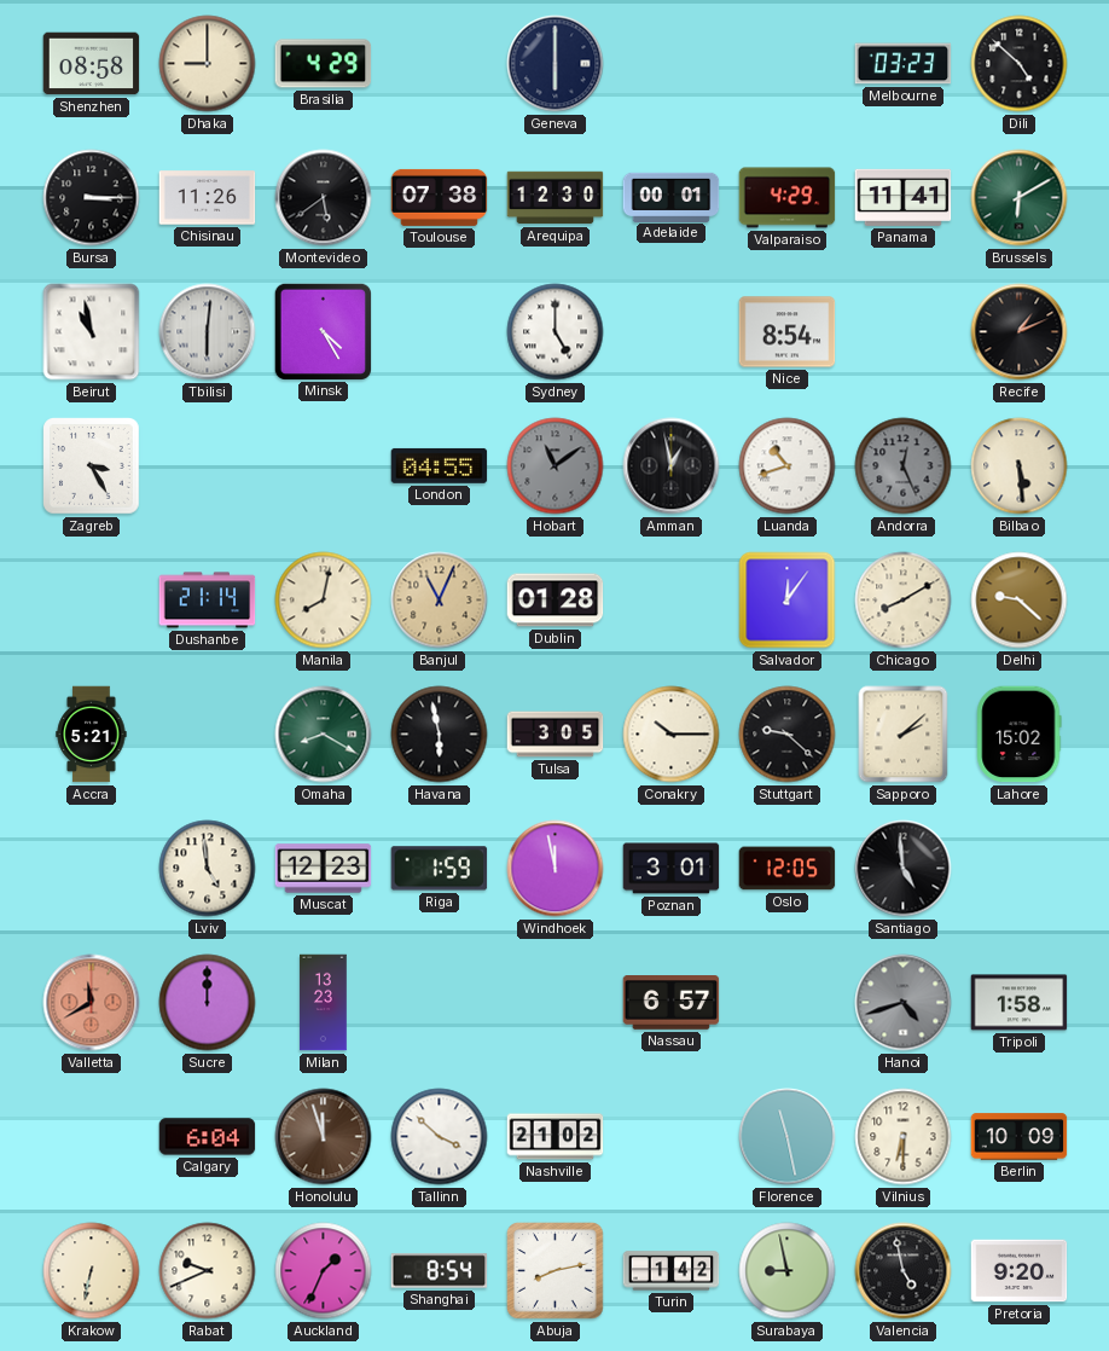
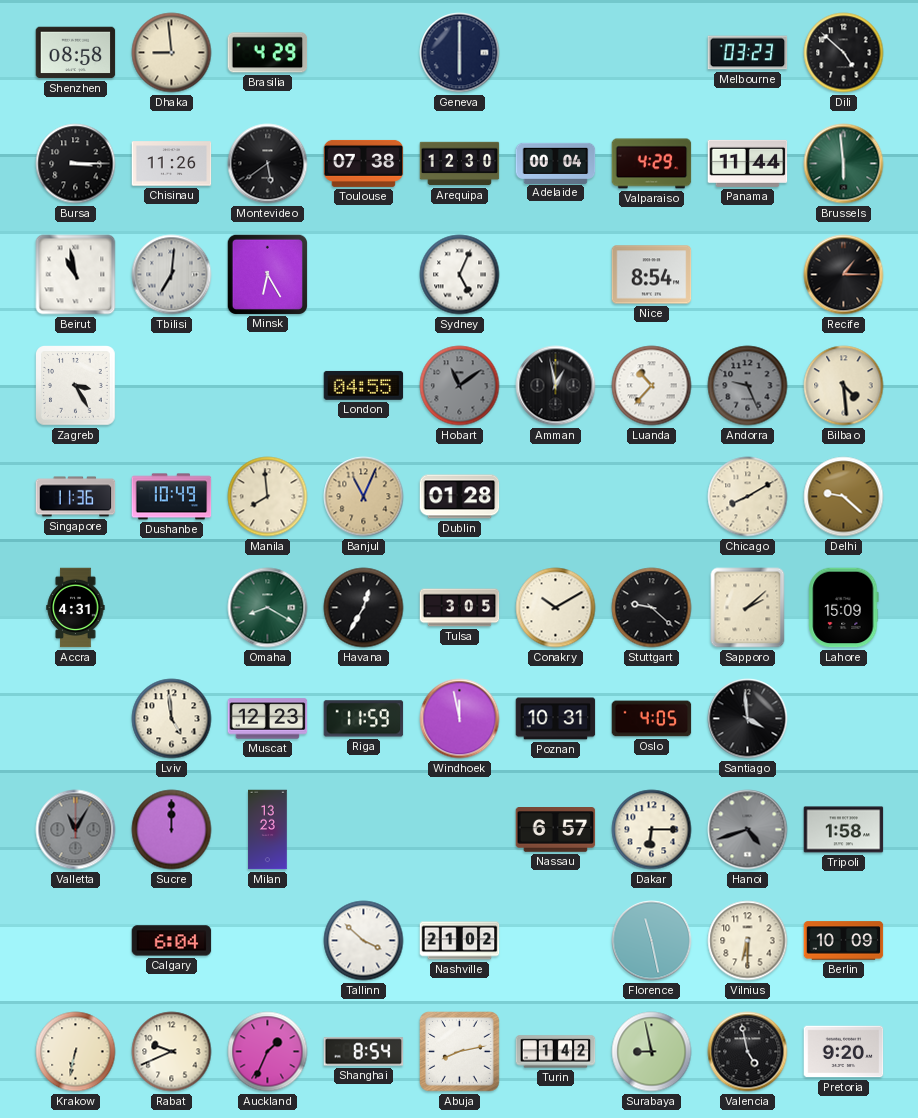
Dhaka: 9:00 -> 8:59 (172, 53)
Adelaide: 00:01 -> 00:04 (556, 163)
Panama: 11:41 -> 11:44 (748, 163)
Brussels: 6:10 -> 5:59 (844, 164)
Tbilisi: 6:01 -> 7:01 (172, 275)
Minsk: 4:25 -> 6:25 (267, 274)
Sydney: 5:00 -> 5:04 (460, 275)
Recife: 1:11 -> 1:15 (844, 275)
Luanda: 10:42 -> 10:37 (652, 386)
Andorra: 12:26 -> 9:26 (748, 386)
Bilbao: 5:29 -> 4:29 (844, 386)
Singapore: none -> 11:36 (76, 497)
Dushanbe: 21:14 -> 10:49 (172, 497)
Manila: 8:02 -> 7:59 (268, 497)
Salvador: 12:06 -> none (788, 601)
Accra: 5:21 -> 4:31 (76, 608)
Havana: 5:58 -> 12:35 (364, 608)
Conakry: 10:15 -> 10:10 (556, 608)
Lahore: 15:02 -> 15:09 (844, 608)
Riga: 1:59 -> 11:59 (364, 719)
Poznan: 3:01 -> 10:31 (556, 719)
Oslo: 12:05 -> 4:05 (652, 719)
Santiago: 4:59 -> 3:59 (748, 719)
Valletta: 11:40 -> 11:05 (76, 830)
Valletta dial: salmon -> grey (76, 830)
Dakar: none -> 6:15 (652, 830)
Honolulu: 11:57 -> none (324, 1137)
